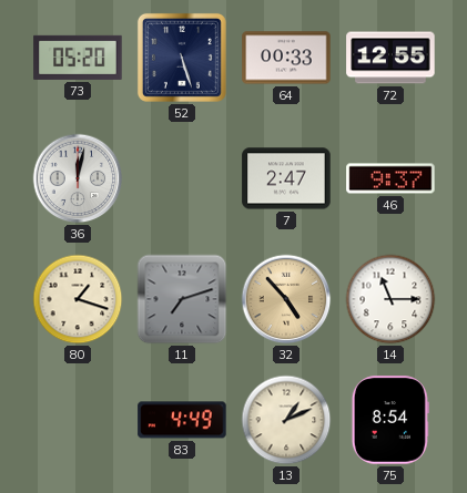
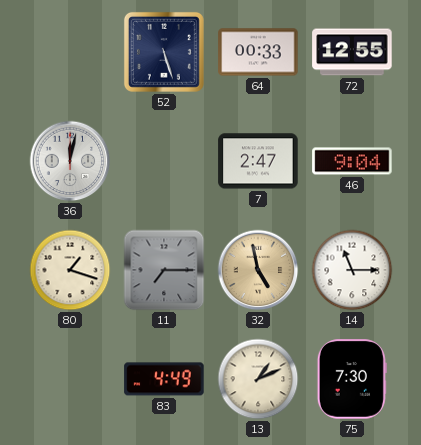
73: 05:20 -> none (78, 58)
46: 9:37 -> 9:04 (352, 161)
11: 7:12 -> 7:15 (164, 270)
32: 4:53 -> 4:58 (258, 270)
75: 8:54 -> 7:30 (352, 379)
